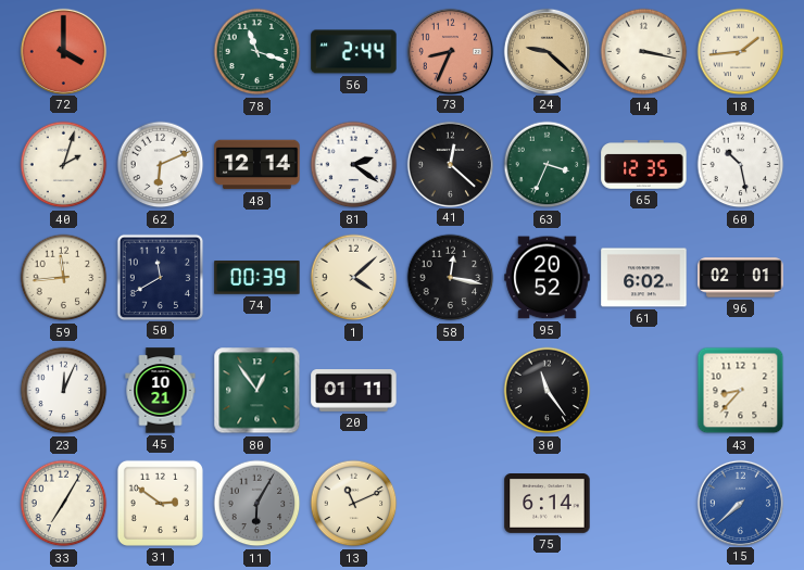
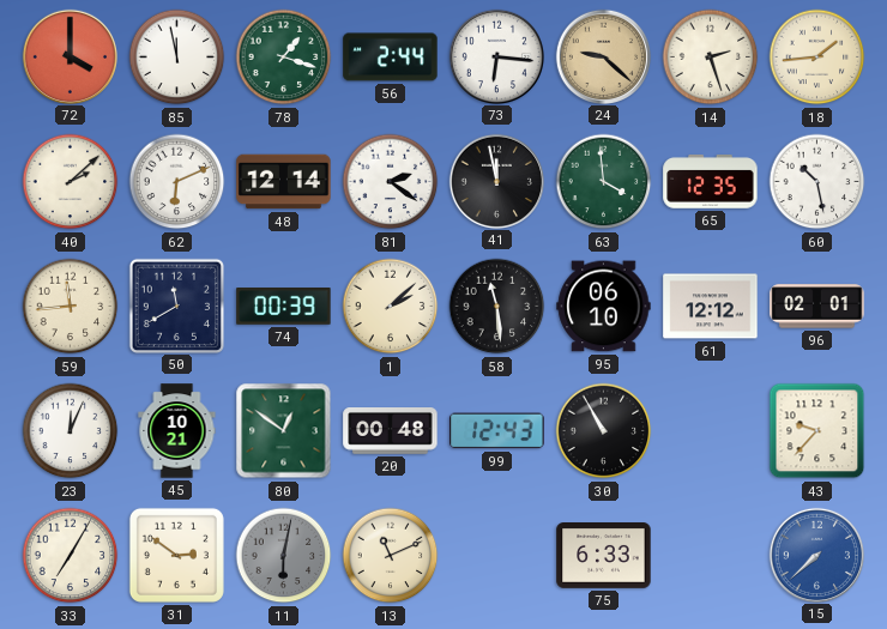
85: none -> 11:58 (177, 58)
78: 11:18 -> 1:18 (284, 58)
73: 8:34 -> 6:16 (496, 56)
73 dial: salmon -> white (496, 56)
14: 3:17 -> 2:27 (711, 58)
40: 2:03 -> 2:08 (71, 182)
41: 12:22 -> 11:58 (496, 181)
63: 3:34 -> 3:59 (604, 182)
1: 4:08 -> 2:08 (391, 307)
58: 12:17 -> 11:29 (497, 307)
95: 20:52 -> 06:10 (604, 307)
61: 6:02 -> 12:12 (711, 307)
80: 12:54 -> 12:51 (284, 431)
20: 01:11 -> 00:48 (391, 431)
99: none -> 12:43 (497, 431)
30: 11:24 -> 10:55 (604, 431)
43: 8:37 -> 9:37 (817, 431)
11: 6:05 -> 6:02 (284, 556)
75: 6:14 -> 6:33 (604, 556)
